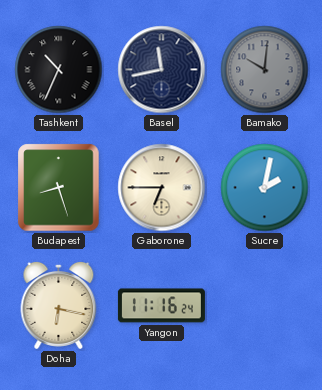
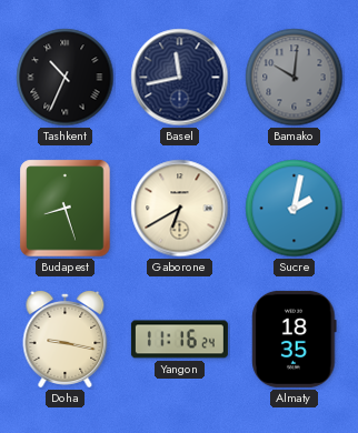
Gaborone: 6:45 -> 6:40 (180, 209)
Doha: 6:17 -> 9:17 (66, 339)
Almaty: none -> 18:35 (295, 339)
